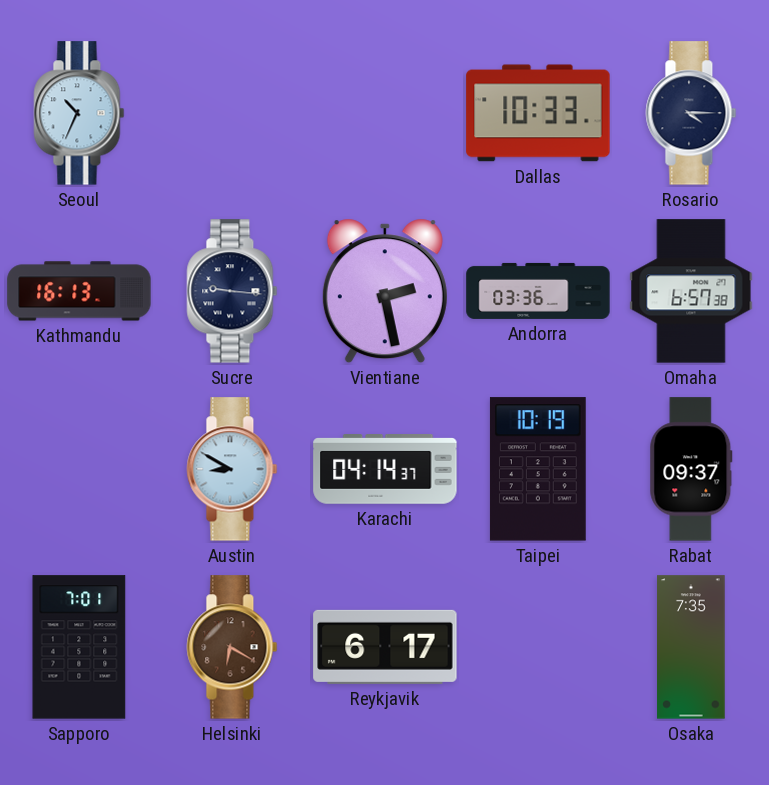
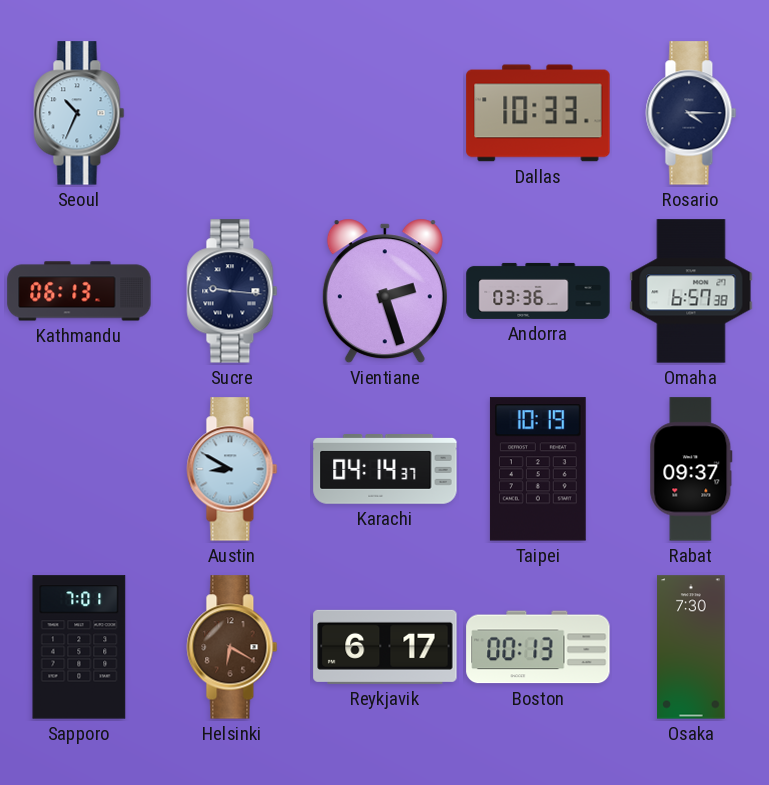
Kathmandu: 16:13 -> 06:13 (79, 291)
Vientiane: 2:28 -> 2:27 (385, 291)
Boston: none -> 00:13 (538, 647)
Osaka: 7:35 -> 7:30 (691, 647)
